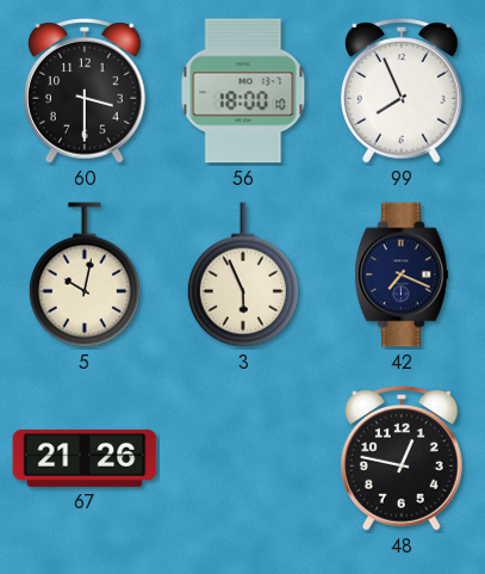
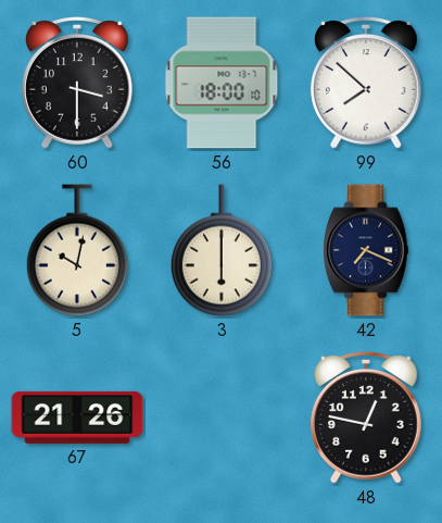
99: 7:56 -> 7:52 (367, 84)
3: 5:56 -> 6:00 (222, 250)
